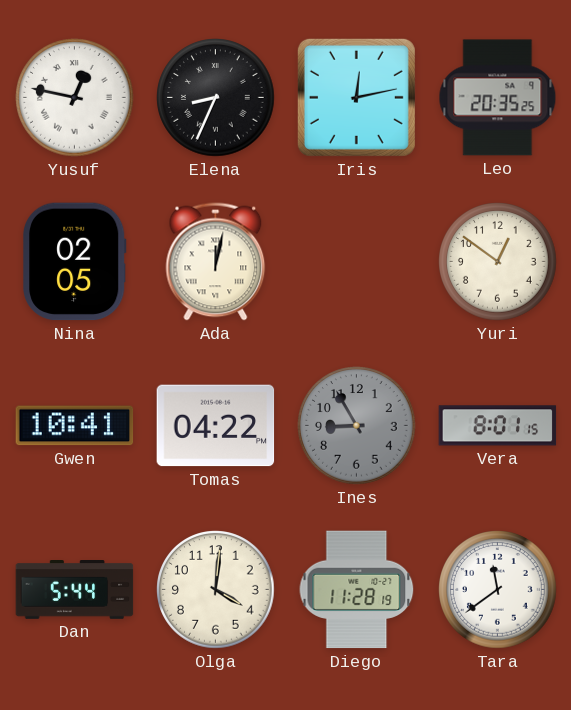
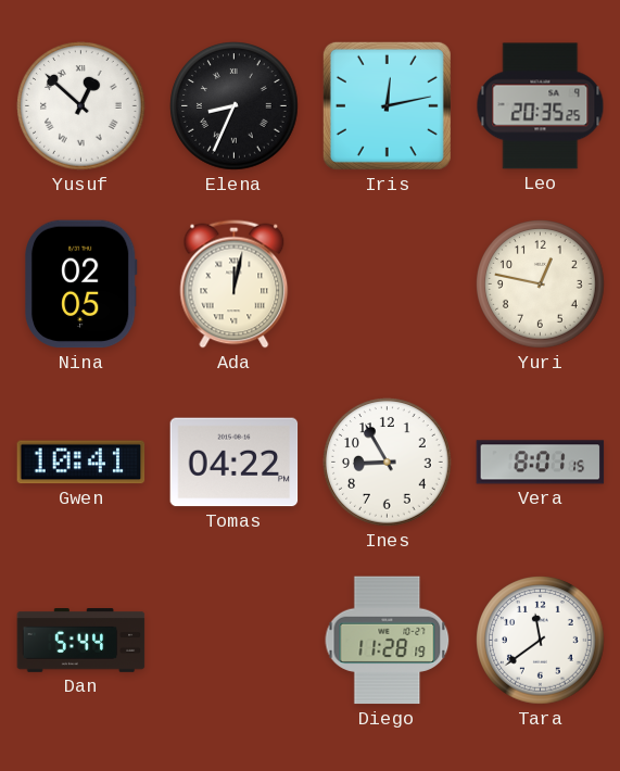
Yusuf: 12:47 -> 12:52 (81, 106)
Yuri: 12:51 -> 12:47 (541, 285)
Ines dial: grey -> white (388, 463)
Olga: 4:01 -> none (216, 590)
